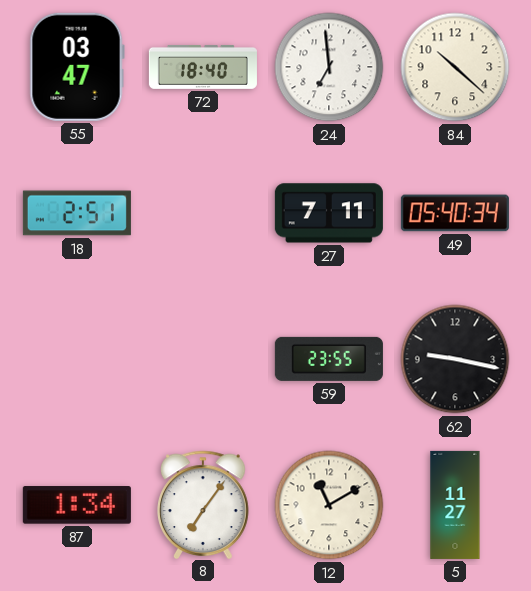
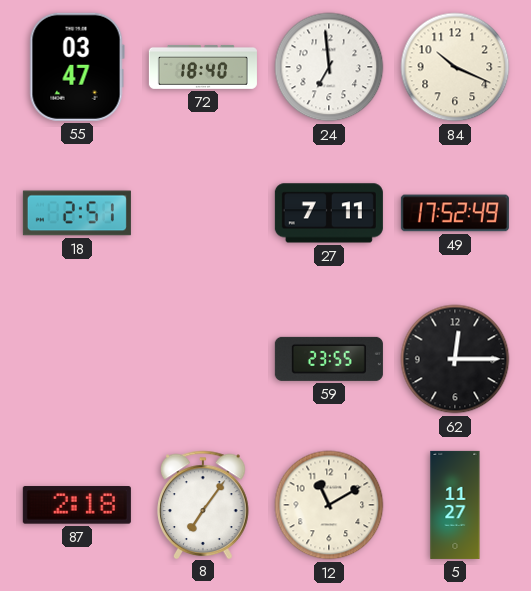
84: 10:22 -> 10:19 (455, 67)
49: 05:40 -> 17:52 (455, 213)
62: 9:17 -> 12:15 (455, 359)
87: 1:34 -> 2:18 (77, 505)
